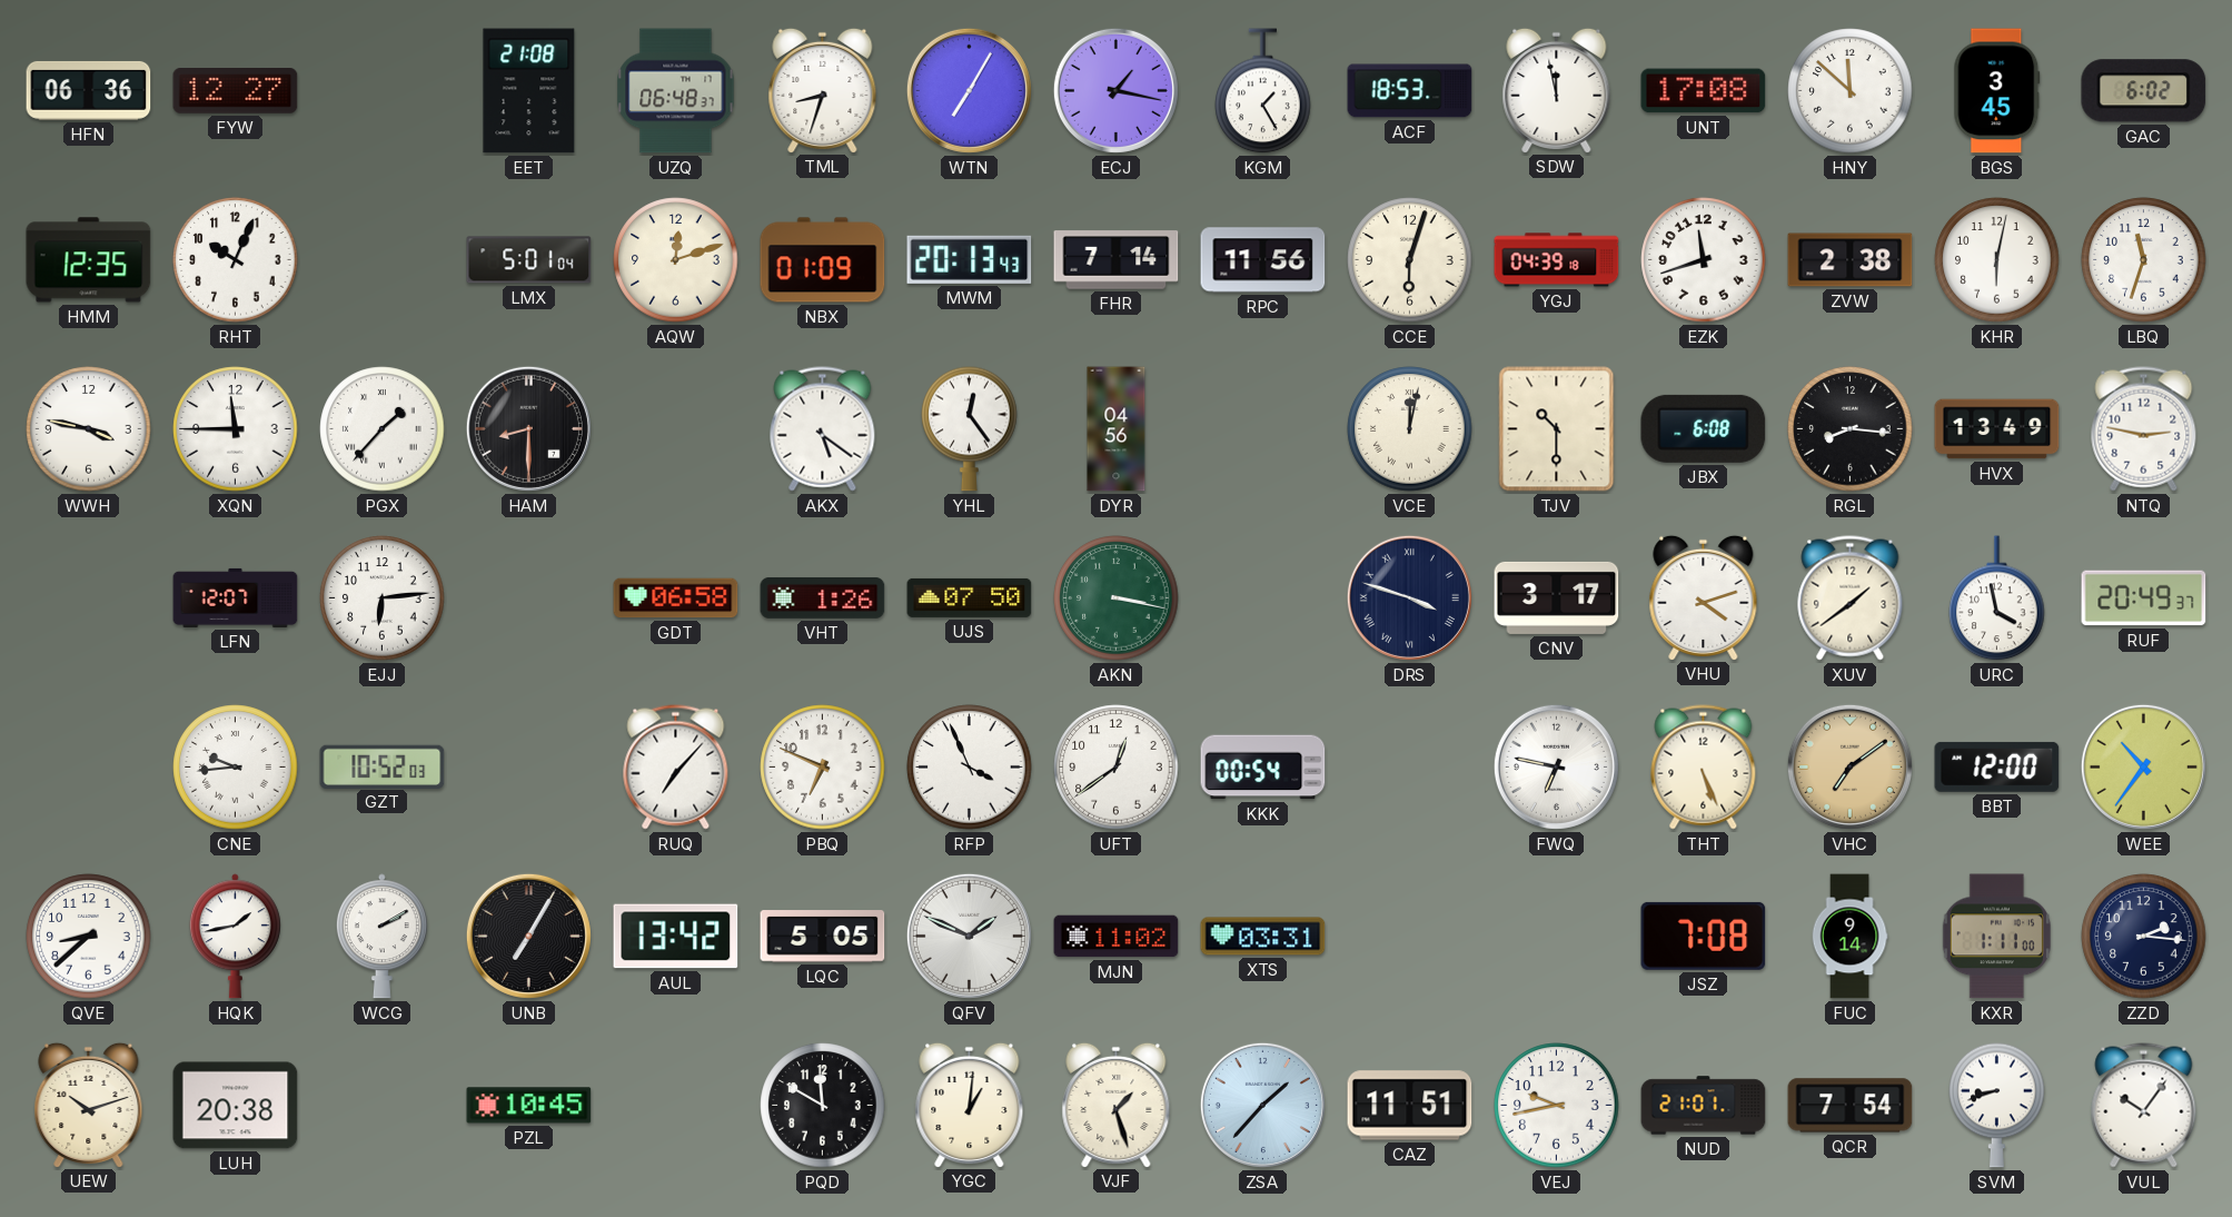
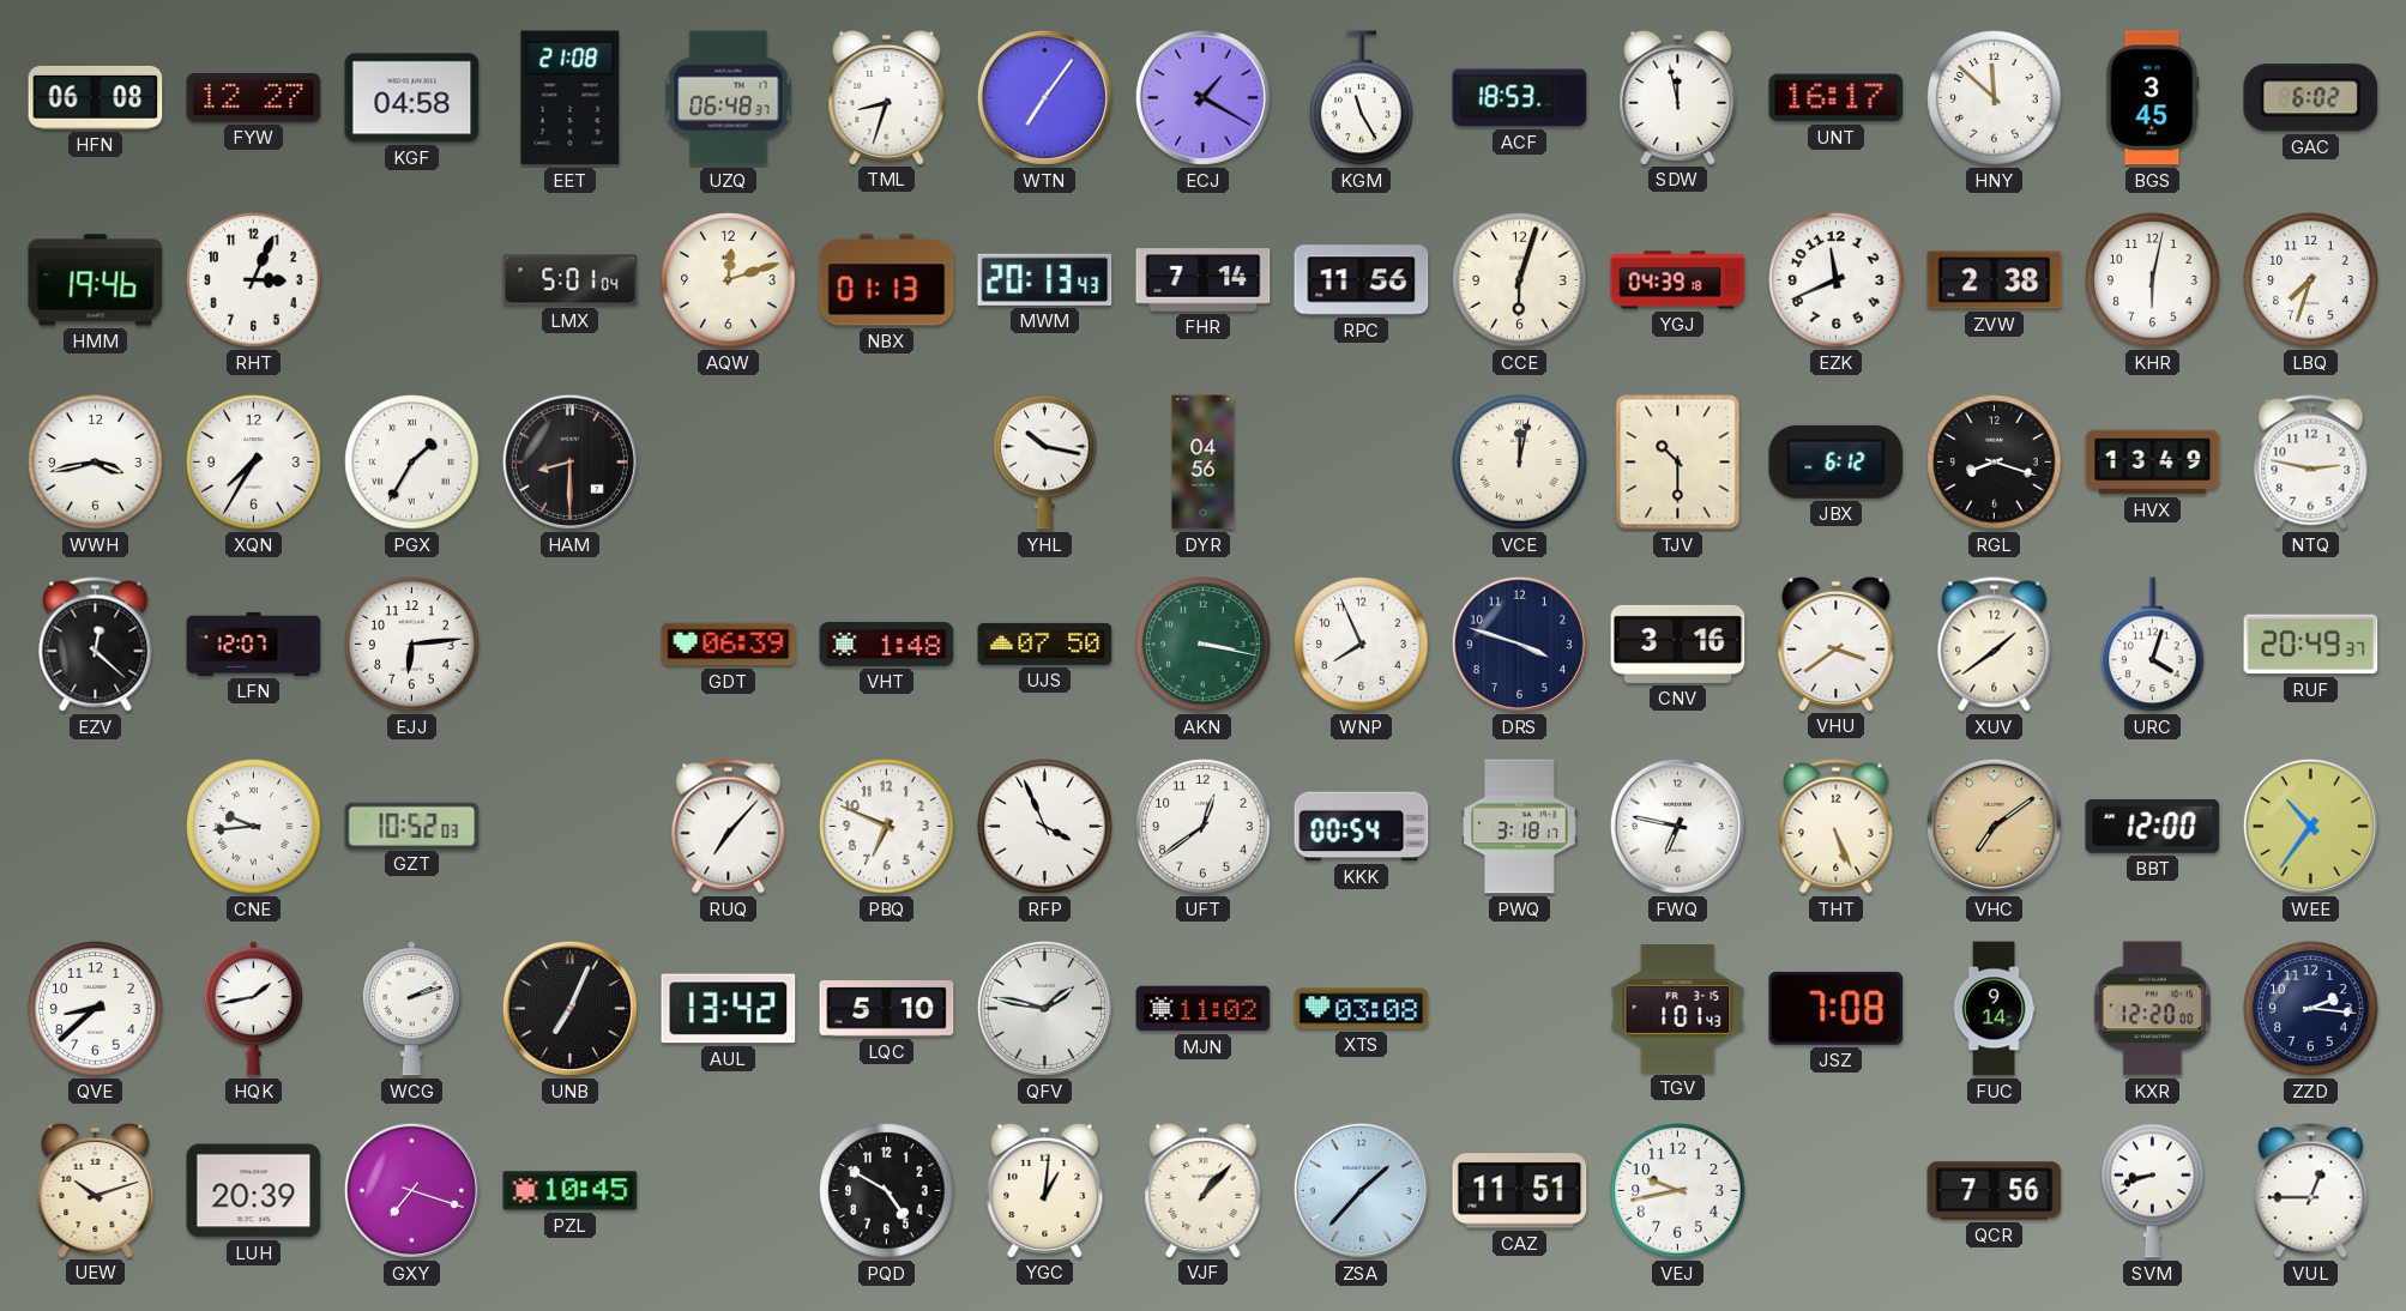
HFN: 06:36 -> 06:08 (96, 97)
KGF: none -> 04:58 (412, 98)
WTN: 7:05 -> 7:06 (1044, 97)
ECJ: 1:17 -> 1:20 (1202, 97)
KGM: 1:25 -> 11:25 (1362, 98)
UNT: 17:08 -> 16:17 (1837, 98)
HMM: 12:35 -> 19:46 (96, 280)
RHT: 10:04 -> 3:04 (254, 280)
NBX: 01:09 -> 01:13 (887, 280)
EZK: 11:42 -> 11:41 (1837, 280)
LBQ: 11:33 -> 7:33 (2311, 280)
WWH: 3:47 -> 3:43 (96, 463)
XQN: 11:45 -> 7:35 (254, 463)
PGX: 1:37 -> 1:35 (412, 463)
AKX: 5:21 -> none (823, 429)
YHL: 12:24 -> 10:17 (1045, 461)
JBX: 6:08 -> 6:12 (1837, 461)
RGL: 8:16 -> 8:18 (1995, 463)
EZV: none -> 12:22 (96, 645)
GDT: 06:58 -> 06:39 (729, 645)
VHT: 1:26 -> 1:48 (887, 644)
WNP: none -> 7:56 (1362, 645)
DRS numerals: Roman -> Arabic (1519, 644)
CNV: 3:17 -> 3:16 (1678, 644)
VHU: 4:12 -> 3:39 (1837, 644)
URC: 3:58 -> 4:03 (2153, 645)
PWQ: none -> 3:18 (1520, 827)
WCG: 2:10 -> 2:12 (411, 1009)
UNB: 7:05 -> 7:04 (569, 1008)
LQC: 5:05 -> 5:10 (887, 1009)
QFV: 1:49 -> 1:47 (1044, 1008)
XTS: 03:31 -> 03:08 (1362, 1009)
TGV: none -> 1:01 (1678, 1008)
KXR: 1:11 -> 12:20 (2152, 1009)
LUH: 20:38 -> 20:39 (254, 1191)
GXY: none -> 7:18 (411, 1190)
PQD: 11:50 -> 4:50 (887, 1191)
VJF: 1:27 -> 1:07 (1204, 1190)
NUD: 21:01 -> none (1704, 1106)
QCR: 7:54 -> 7:56 (1995, 1191)
VUL: 10:06 -> 12:45 (2311, 1191)
